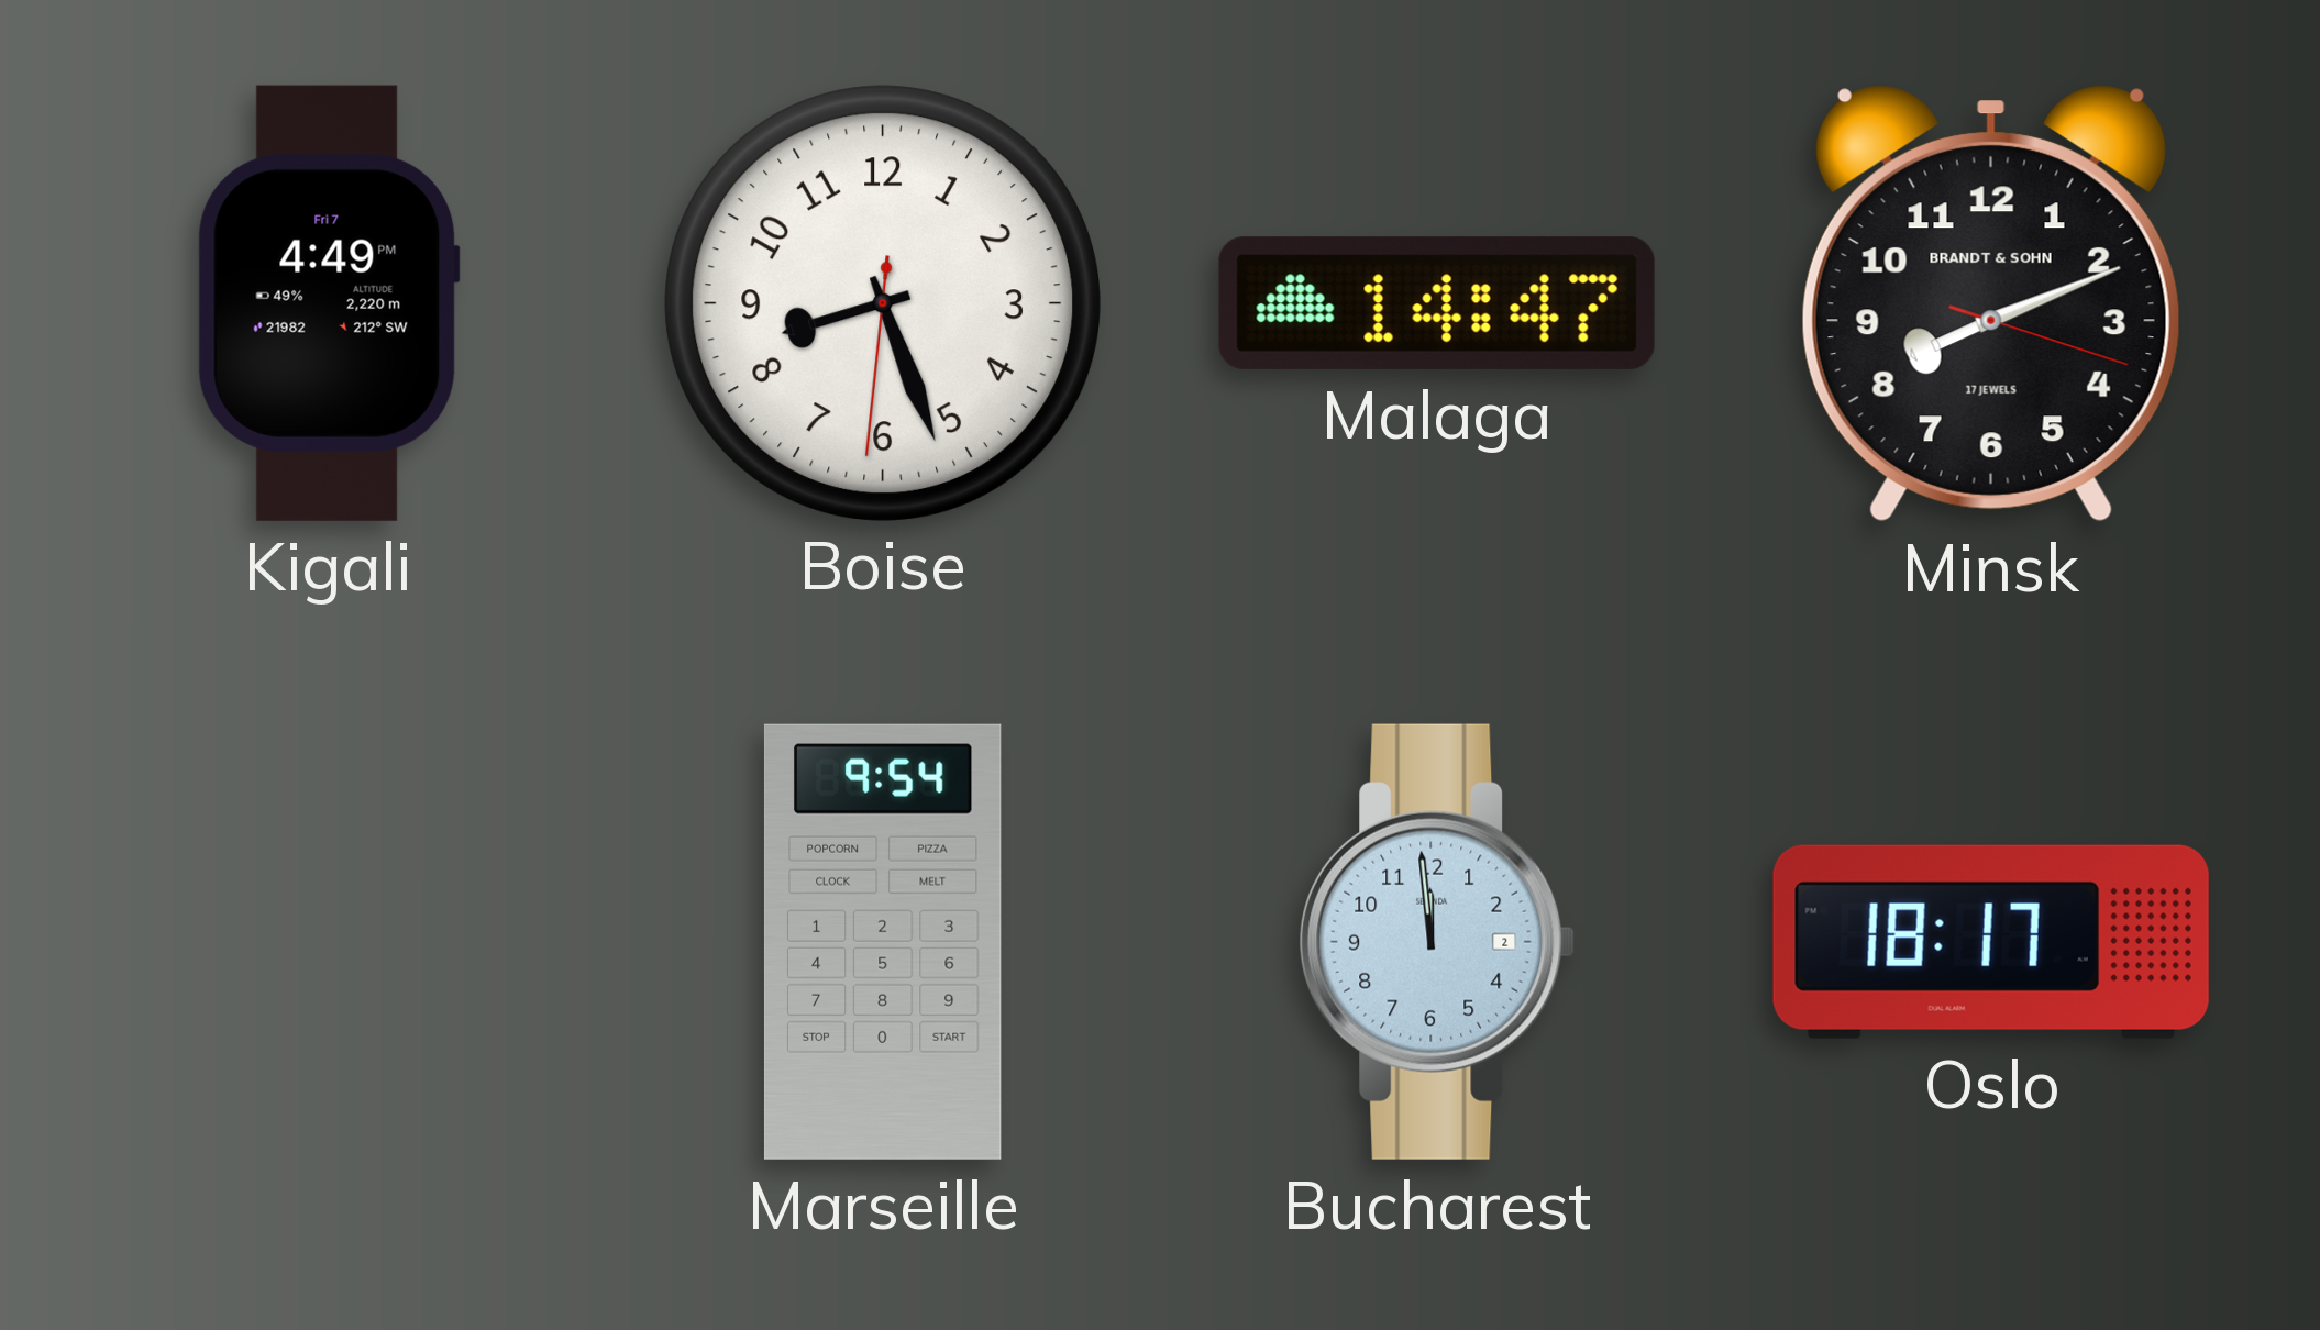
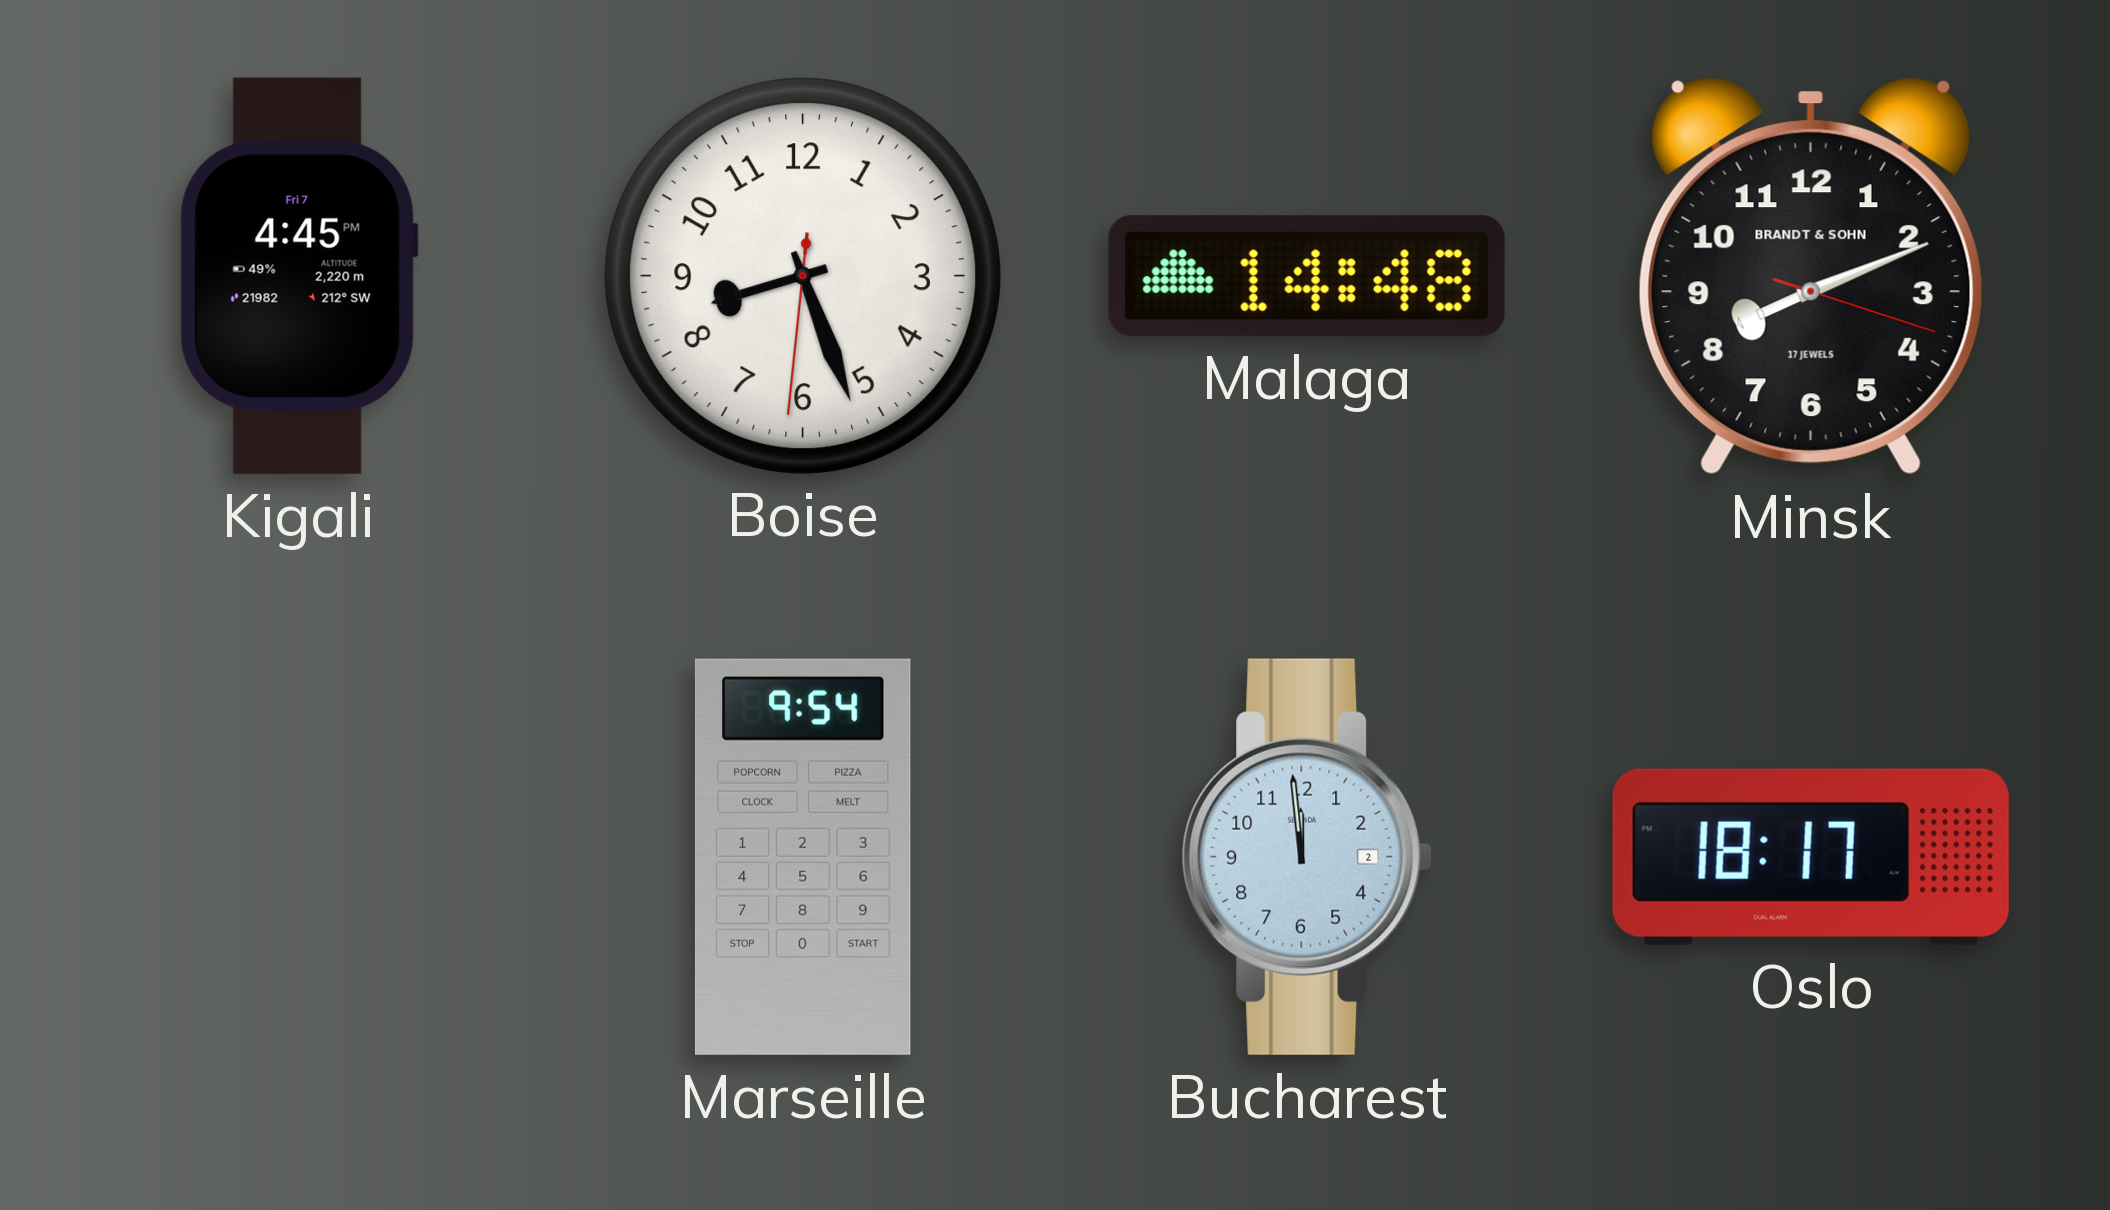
Kigali: 4:49 -> 4:45 (299, 276)
Malaga: 14:47 -> 14:48 (1307, 276)
